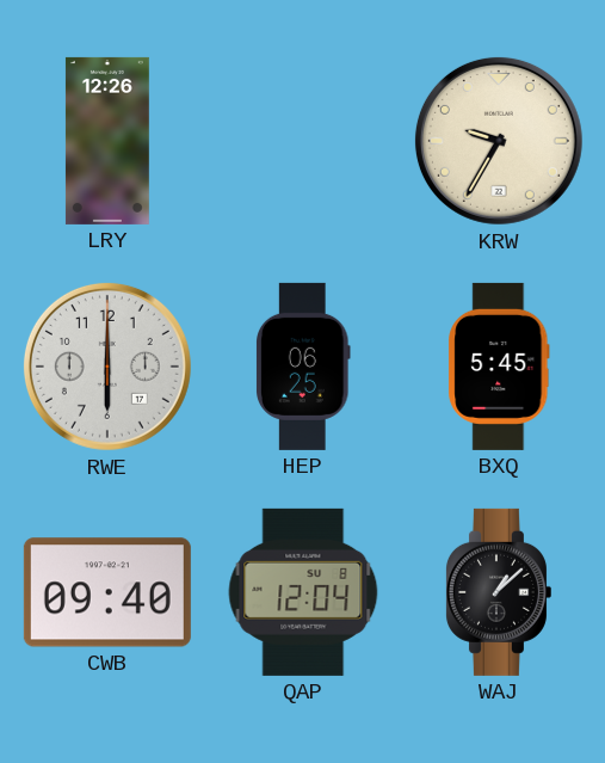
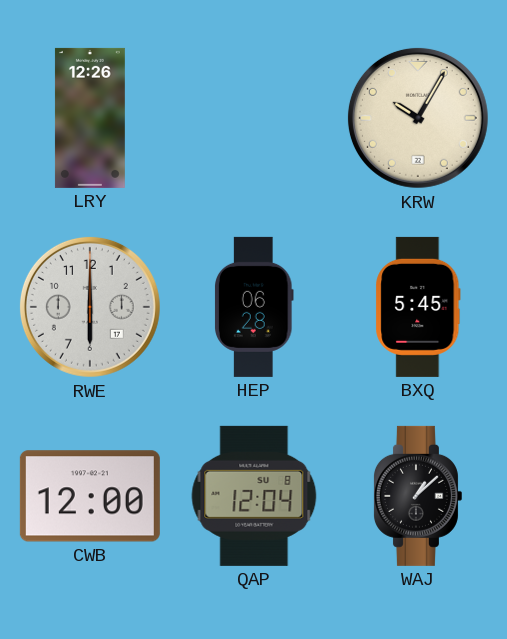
KRW: 9:35 -> 10:05 (418, 118)
HEP: 06:25 -> 06:28 (255, 307)
CWB: 09:40 -> 12:00 (90, 496)
